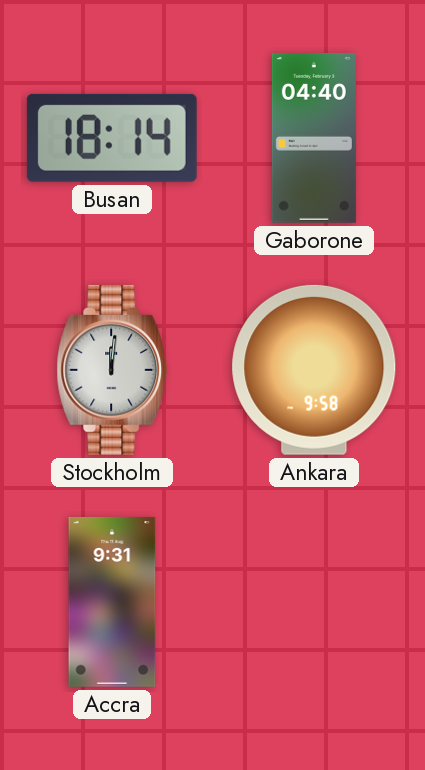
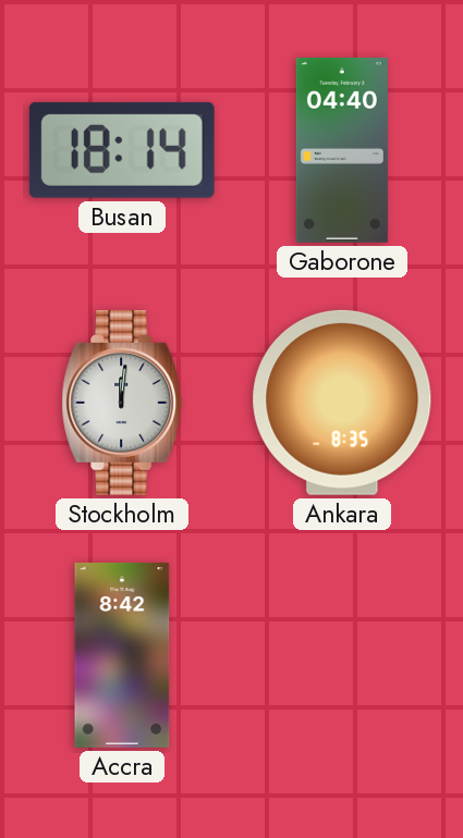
Ankara: 9:58 -> 8:35 (342, 403)
Accra: 9:31 -> 8:42 (122, 655)
